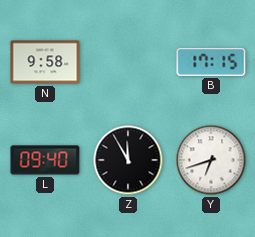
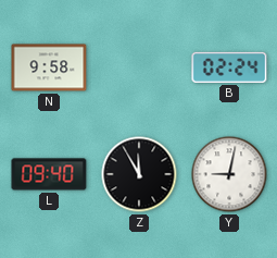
B: 17:15 -> 02:24 (229, 67)
Y: 6:42 -> 9:02 (229, 174)
